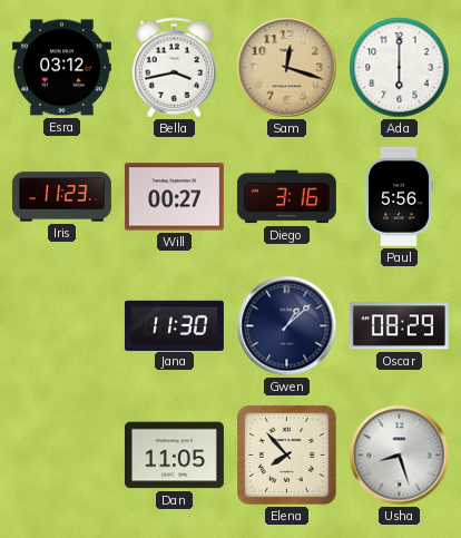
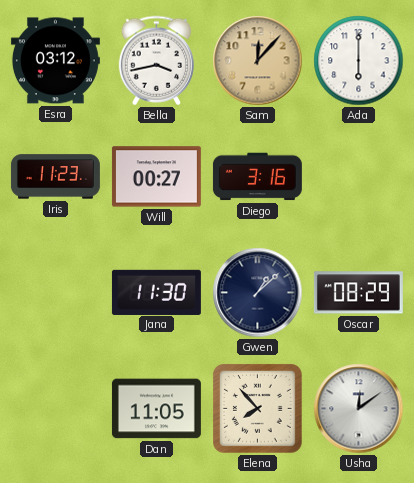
Sam: 12:18 -> 12:07 (258, 61)
Paul: 5:56 -> none (400, 196)
Usha: 8:27 -> 12:09 (359, 409)
